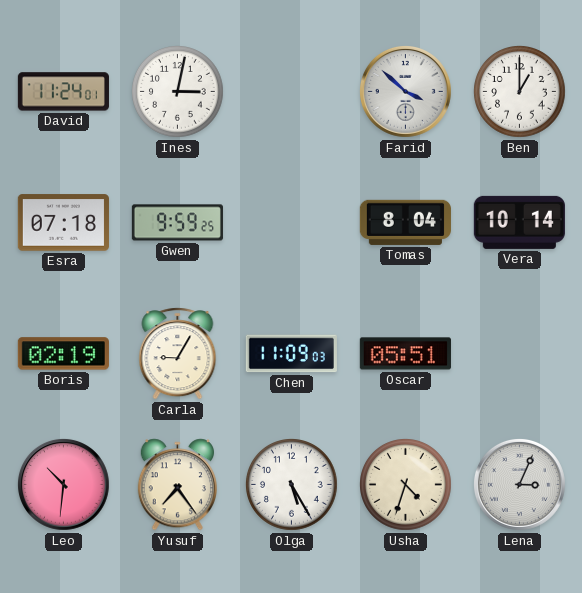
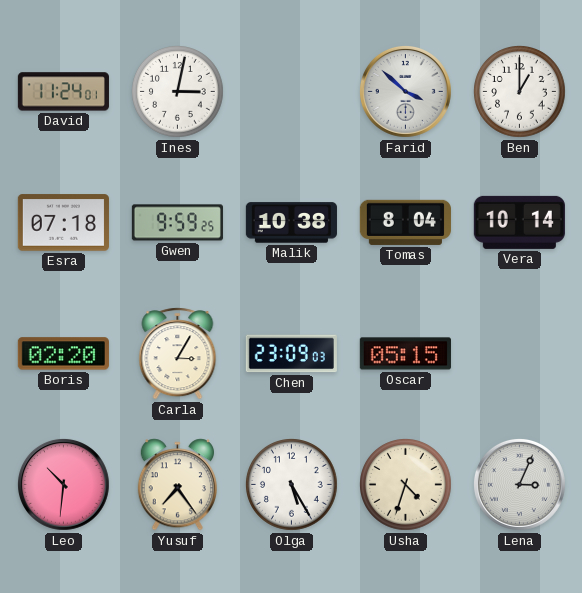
Malik: none -> 10:38 (291, 223)
Boris: 02:19 -> 02:20 (63, 354)
Carla: 9:05 -> 3:05 (178, 354)
Chen: 11:09 -> 23:09 (291, 354)
Oscar: 05:51 -> 05:15 (405, 354)
